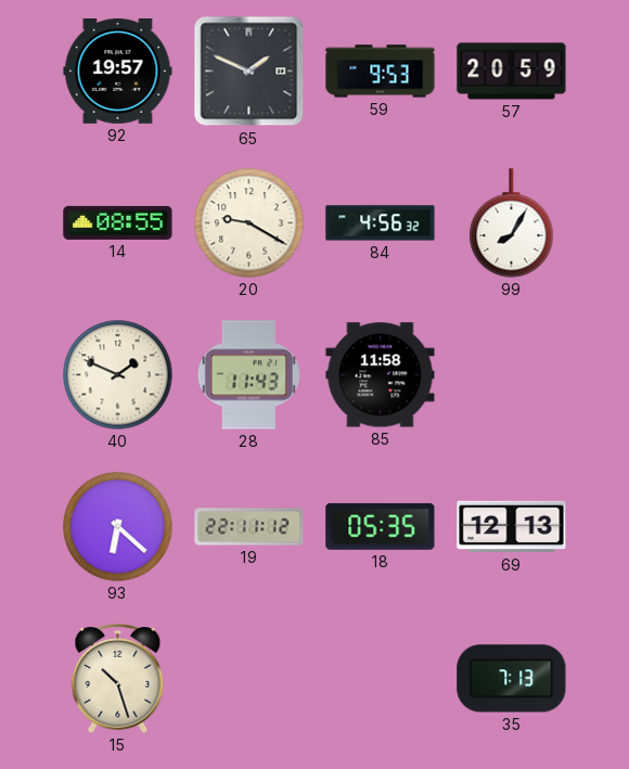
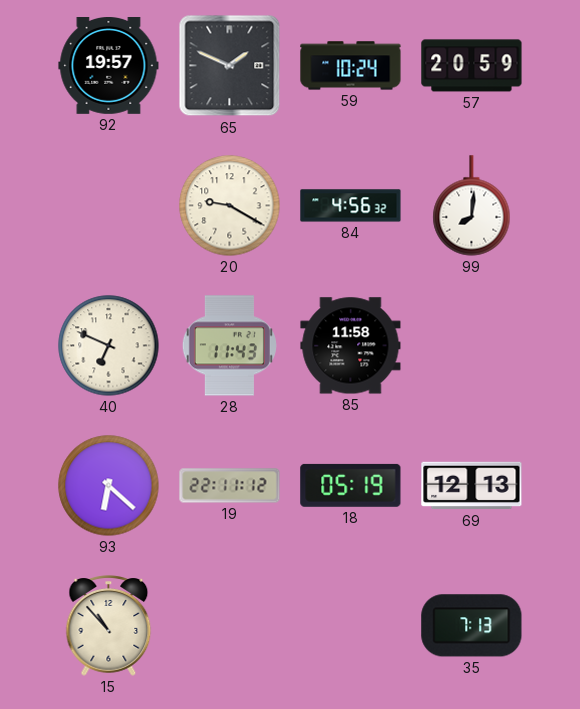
59: 9:53 -> 10:24 (351, 66)
14: 08:55 -> none (118, 222)
99: 8:05 -> 8:01 (472, 206)
40: 1:49 -> 6:49 (109, 346)
18: 05:35 -> 05:19 (351, 485)
15: 10:27 -> 10:53 (109, 626)
